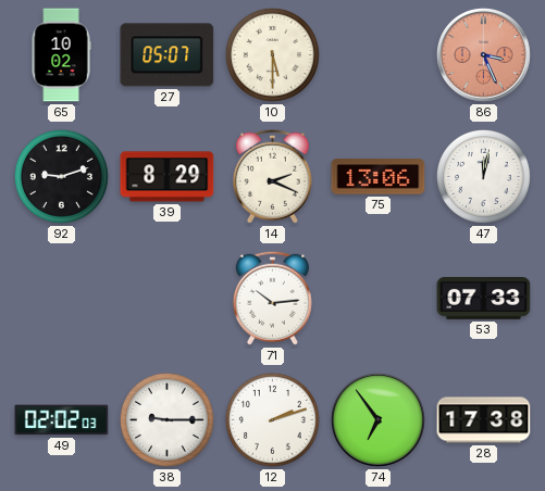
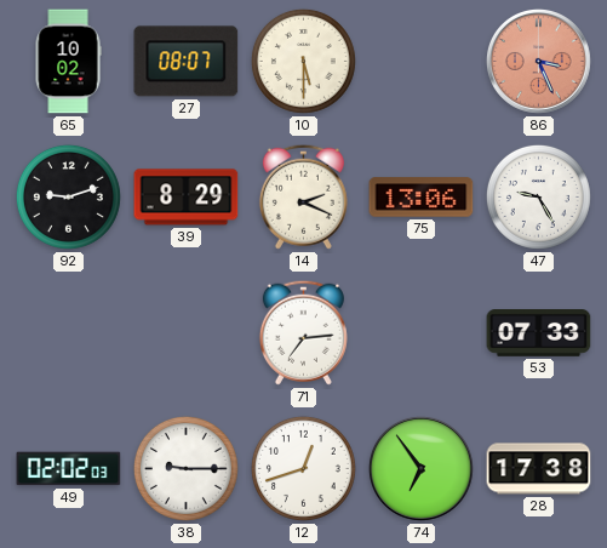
27: 05:07 -> 08:07 (187, 62)
47: 12:02 -> 9:25 (538, 196)
71: 10:14 -> 7:14 (303, 332)
12: 2:12 -> 12:42 (303, 468)
